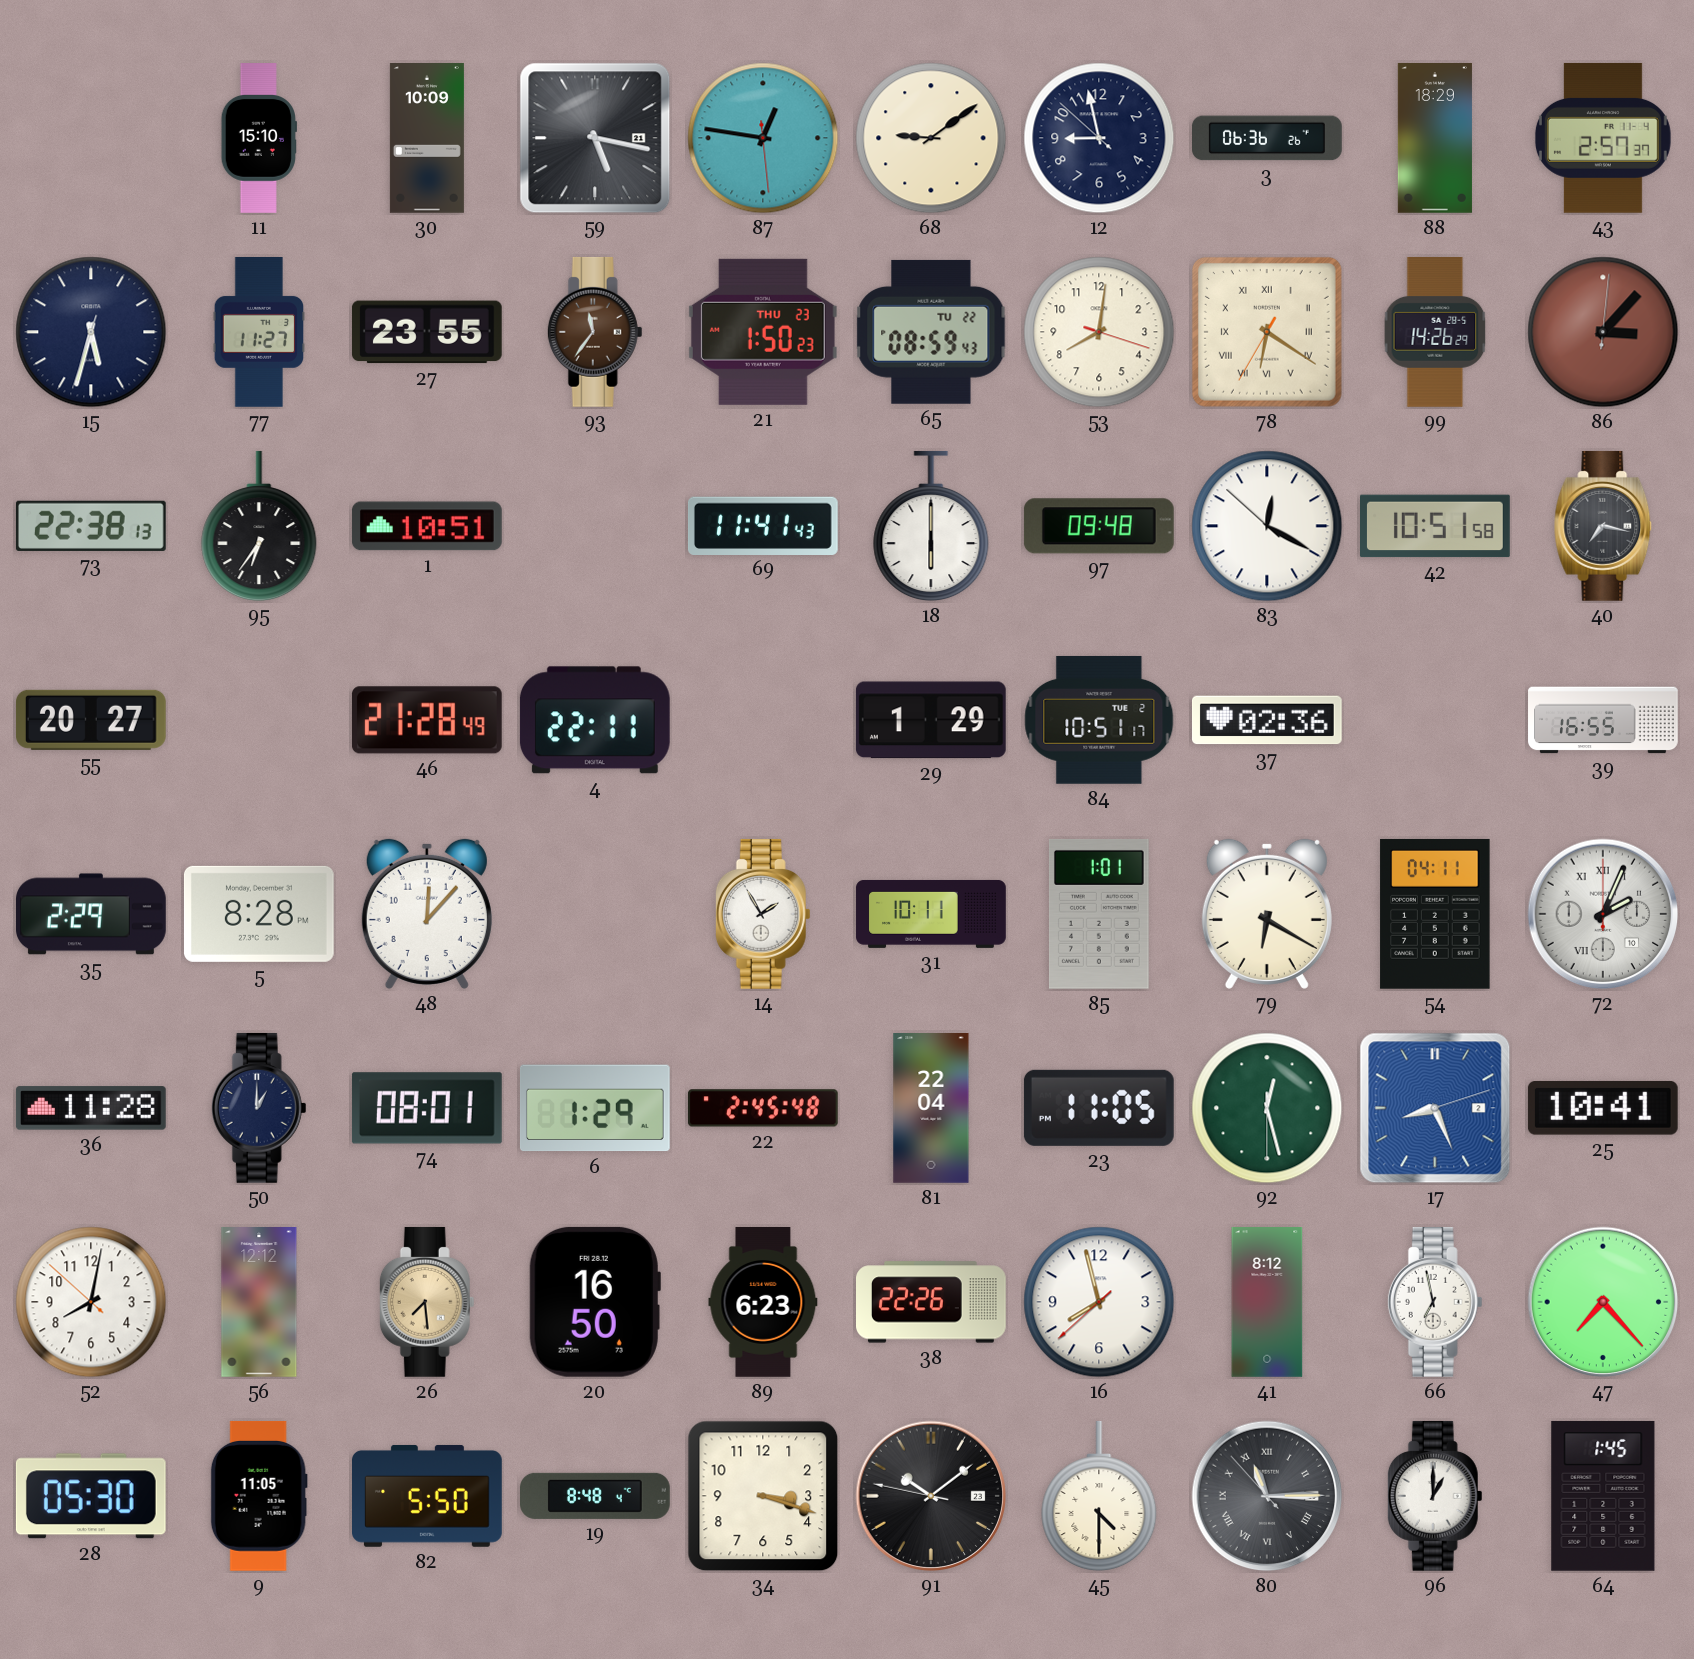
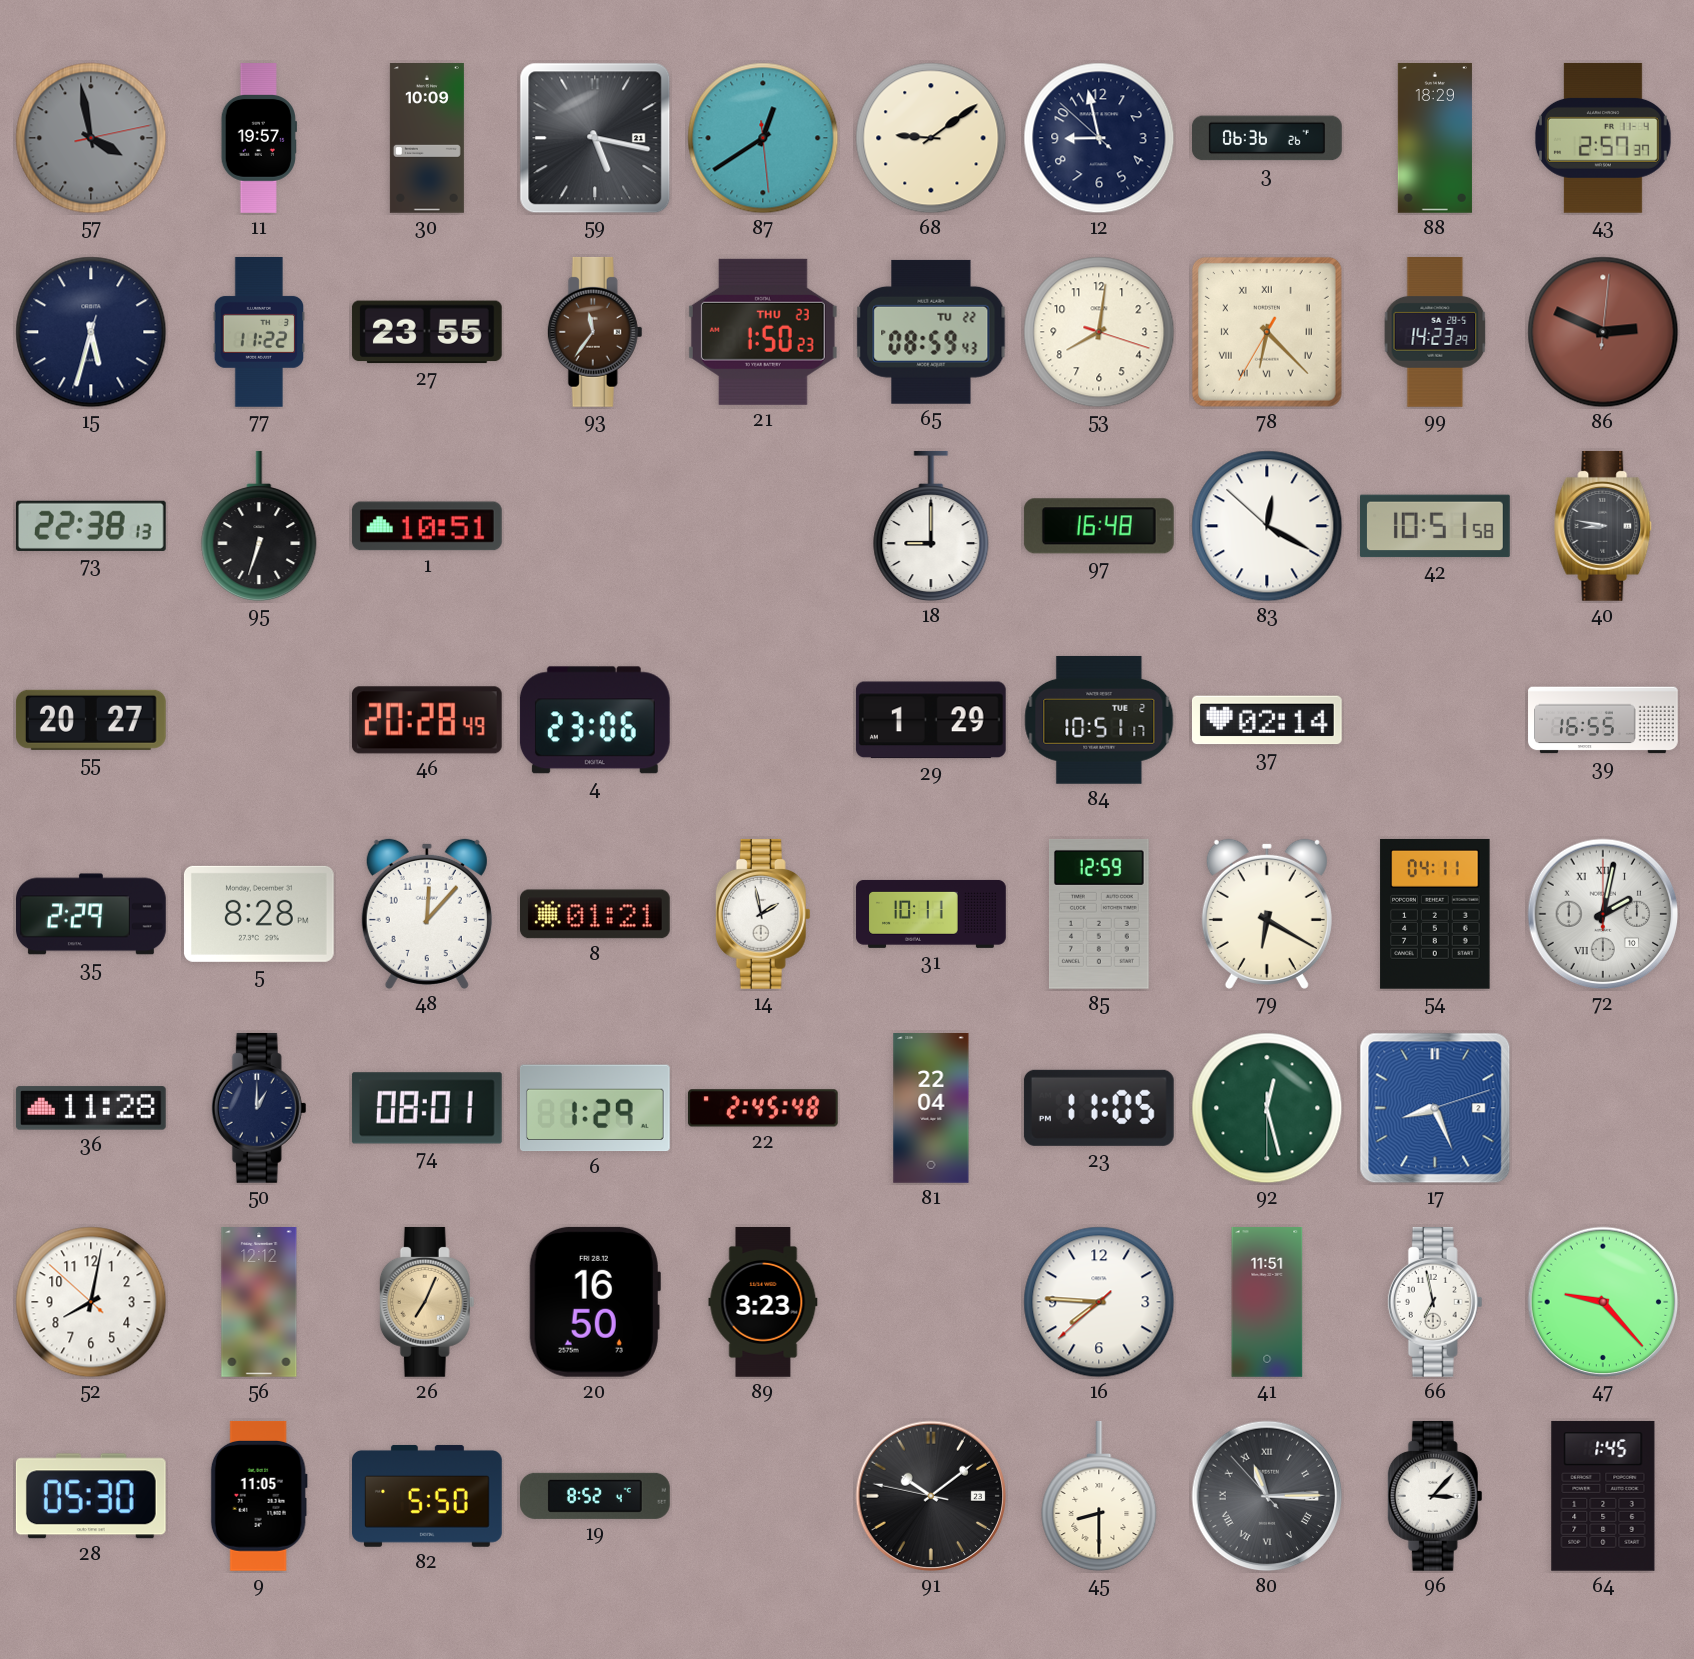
57: none -> 3:58 (91, 138)
11: 15:10 -> 19:57 (259, 138)
87: 12:46 -> 12:39 (763, 138)
77: 11:27 -> 11:22 (259, 333)
78: 6:20 -> 6:22 (1267, 332)
99: 14:26 -> 14:23 (1435, 333)
86: 3:07 -> 2:49 (1603, 332)
95: 6:36 -> 6:33 (259, 526)
69: 11:41 -> none (763, 525)
18: 6:00 -> 9:00 (931, 526)
97: 09:48 -> 16:48 (1099, 526)
40: 7:17 -> 8:47 (1603, 526)
46: 21:28 -> 20:28 (427, 720)
4: 22:11 -> 23:06 (595, 720)
37: 02:36 -> 02:14 (1268, 720)
8: none -> 01:21 (596, 914)
14: 1:55 -> 1:58 (763, 914)
85: 1:01 -> 12:59 (1099, 914)
72: 2:04 -> 2:02 (1603, 914)
25: 10:41 -> none (1603, 1108)
26: 7:29 -> 7:04 (427, 1302)
89: 6:23 -> 3:23 (763, 1303)
38: 22:26 -> none (932, 1302)
16: 7:57 -> 7:45 (1099, 1302)
41: 8:12 -> 11:51 (1267, 1303)
47: 7:23 -> 9:23 (1603, 1302)
19: 8:48 -> 8:52 (596, 1496)
34: 3:18 -> none (763, 1496)
45: 4:30 -> 8:30 (1099, 1496)
96: 1:00 -> 3:07 (1435, 1496)
